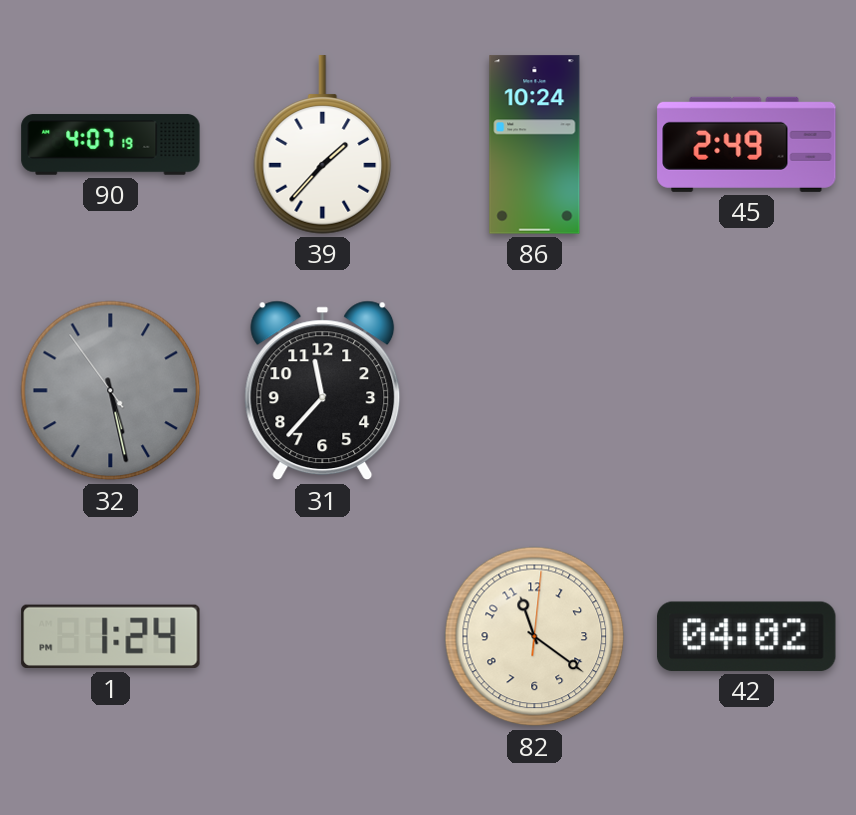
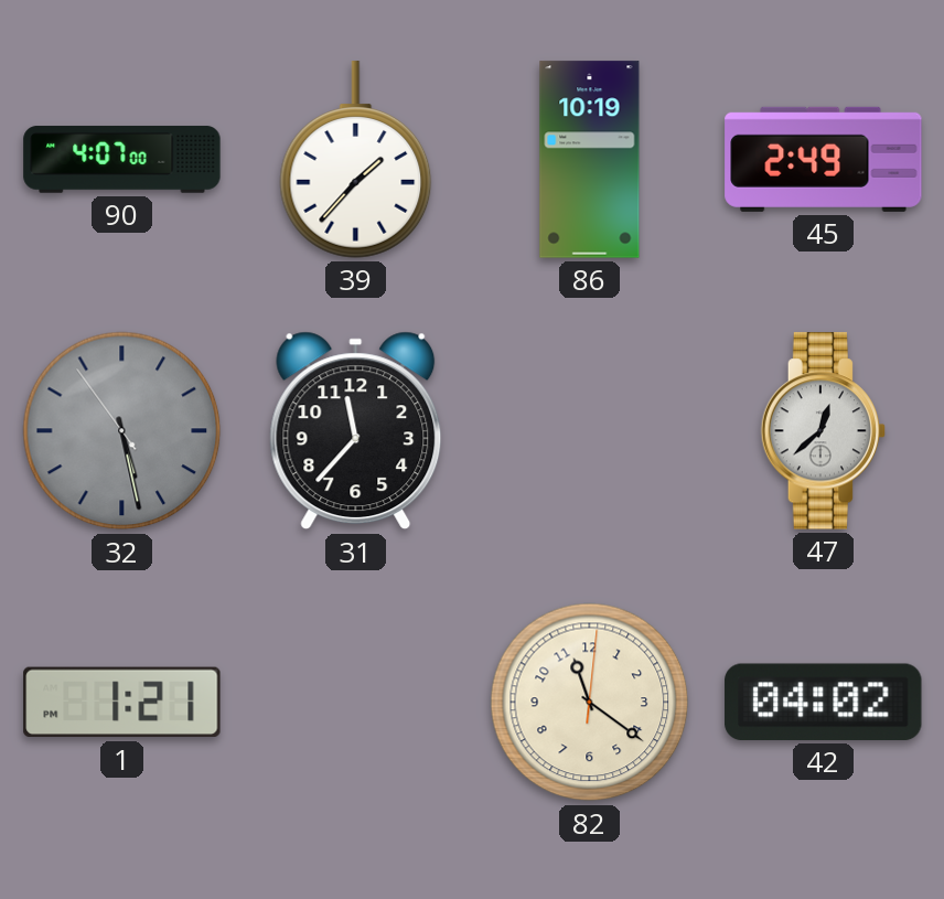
90: 4:07:19 -> 4:07:00 (122, 160)
86: 10:24 -> 10:19 (590, 160)
47: none -> 12:38 (824, 431)
1: 1:24 -> 1:21 (122, 703)
